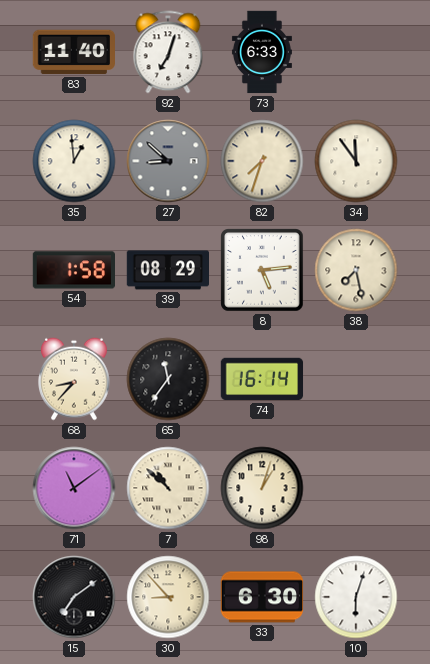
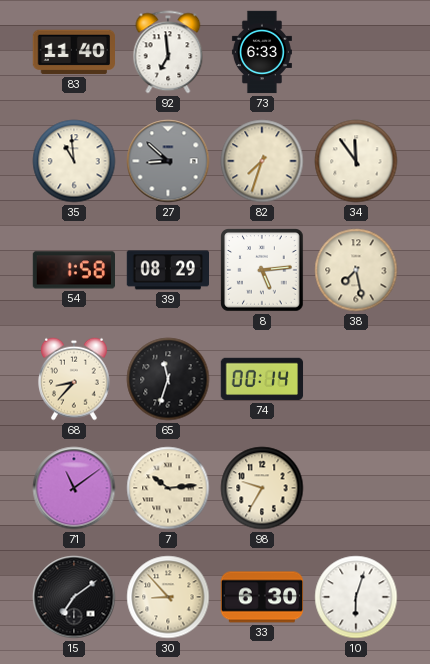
92: 7:03 -> 6:59 (168, 52)
35: 12:59 -> 10:59 (74, 161)
65: 11:36 -> 11:33 (168, 379)
74: 16:14 -> 00:14 (262, 379)
7: 10:52 -> 10:14 (168, 488)
98: 1:03 -> 9:35 (262, 488)
